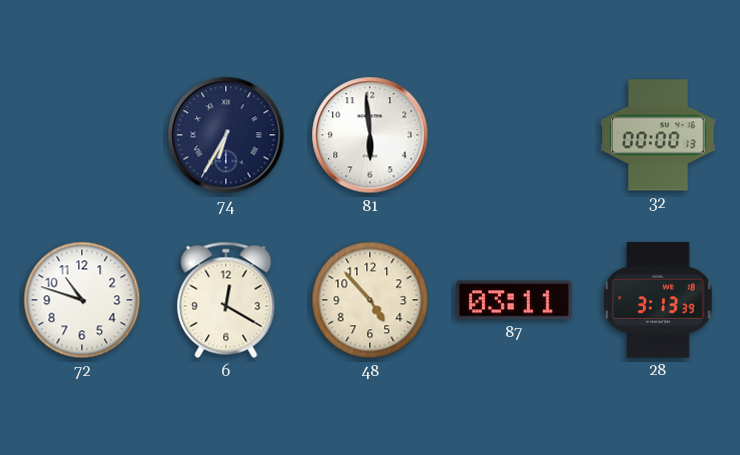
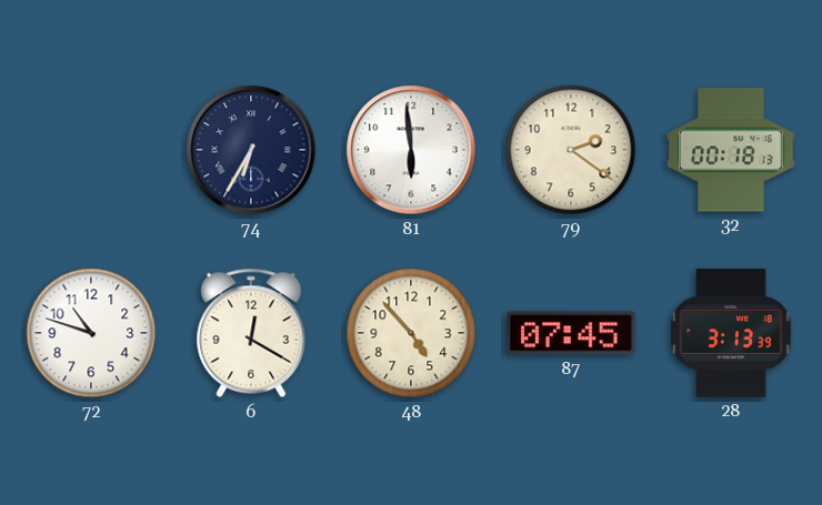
79: none -> 2:21 (571, 150)
32: 00:00 -> 00:18 (731, 150)
87: 03:11 -> 07:45 (571, 333)
